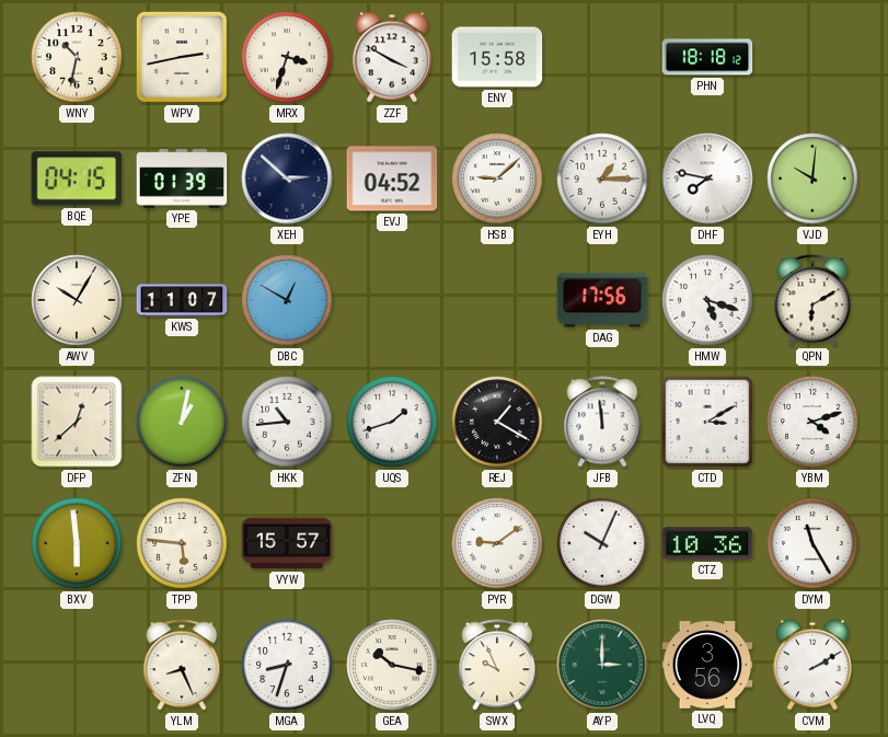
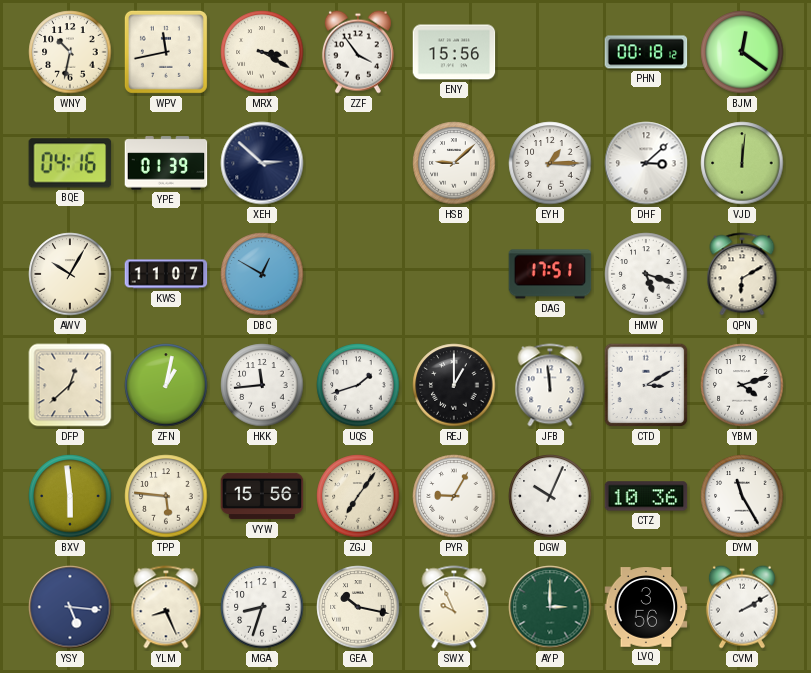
WPV: 2:43 -> 11:43 (166, 52)
MRX: 3:33 -> 3:20 (262, 52)
ZZF: 3:50 -> 3:54 (358, 52)
ENY: 15:58 -> 15:56 (454, 52)
PHN: 18:18 -> 00:18 (646, 52)
BJM: none -> 12:21 (742, 52)
BQE: 04:15 -> 04:16 (70, 163)
EVJ: 04:52 -> none (392, 179)
DHF: 7:47 -> 3:08 (646, 163)
VJD: 10:01 -> 12:01 (742, 163)
DAG: 17:56 -> 17:51 (550, 274)
HKK: 10:44 -> 11:44 (262, 385)
REJ: 1:20 -> 1:00 (454, 385)
VYW: 15:57 -> 15:56 (262, 496)
ZGJ: none -> 7:06 (358, 496)
PYR: 9:09 -> 9:05 (454, 496)
YSY: none -> 5:16 (70, 607)
